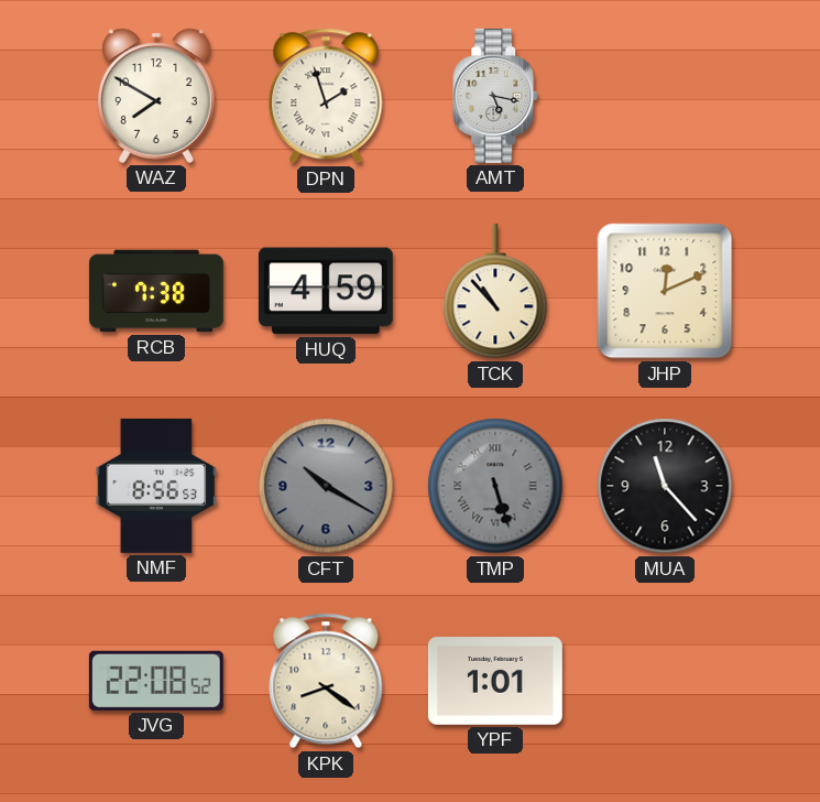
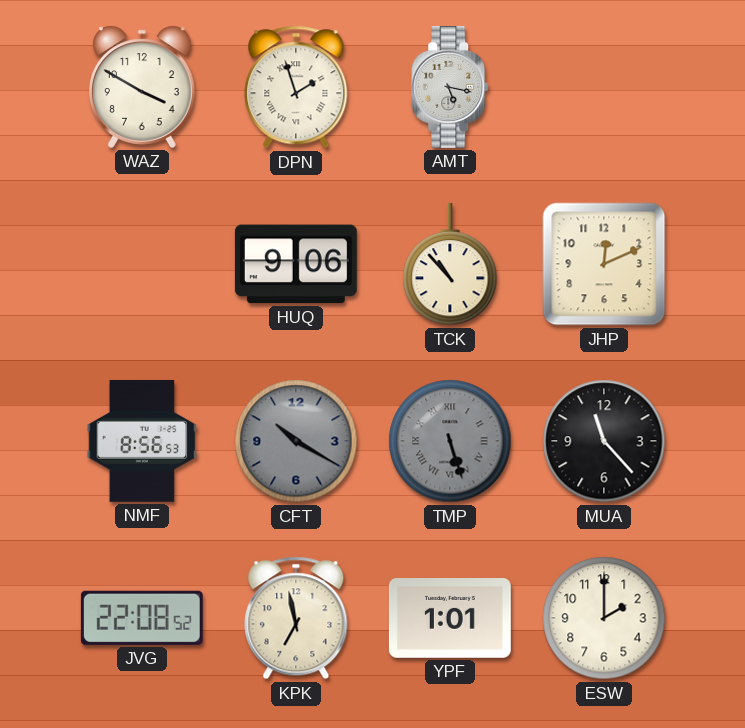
WAZ: 7:50 -> 3:50 (143, 87)
RCB: 7:38 -> none (156, 291)
HUQ: 4:59 -> 9:06 (296, 264)
KPK: 8:21 -> 6:58 (296, 618)
ESW: none -> 2:00 (604, 618)
